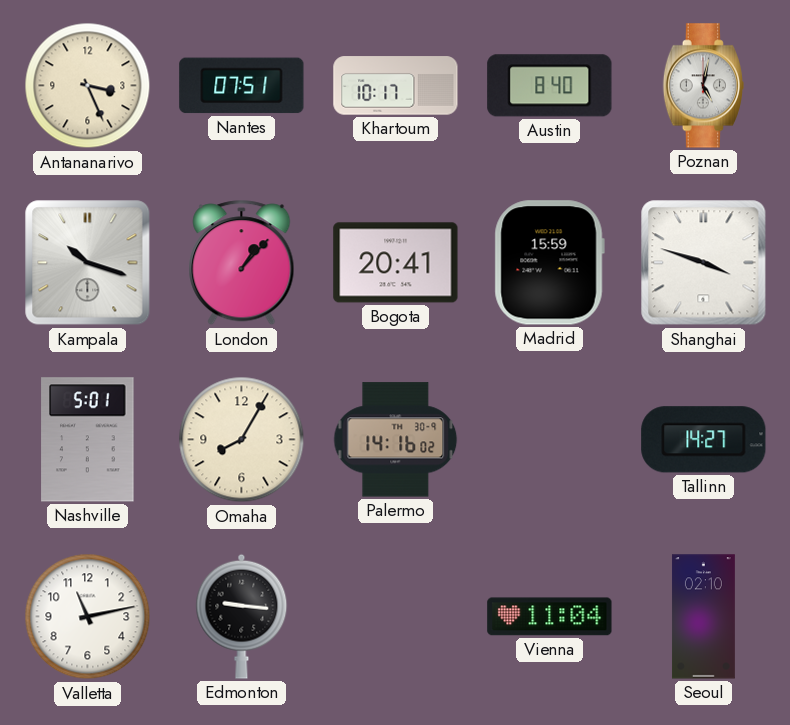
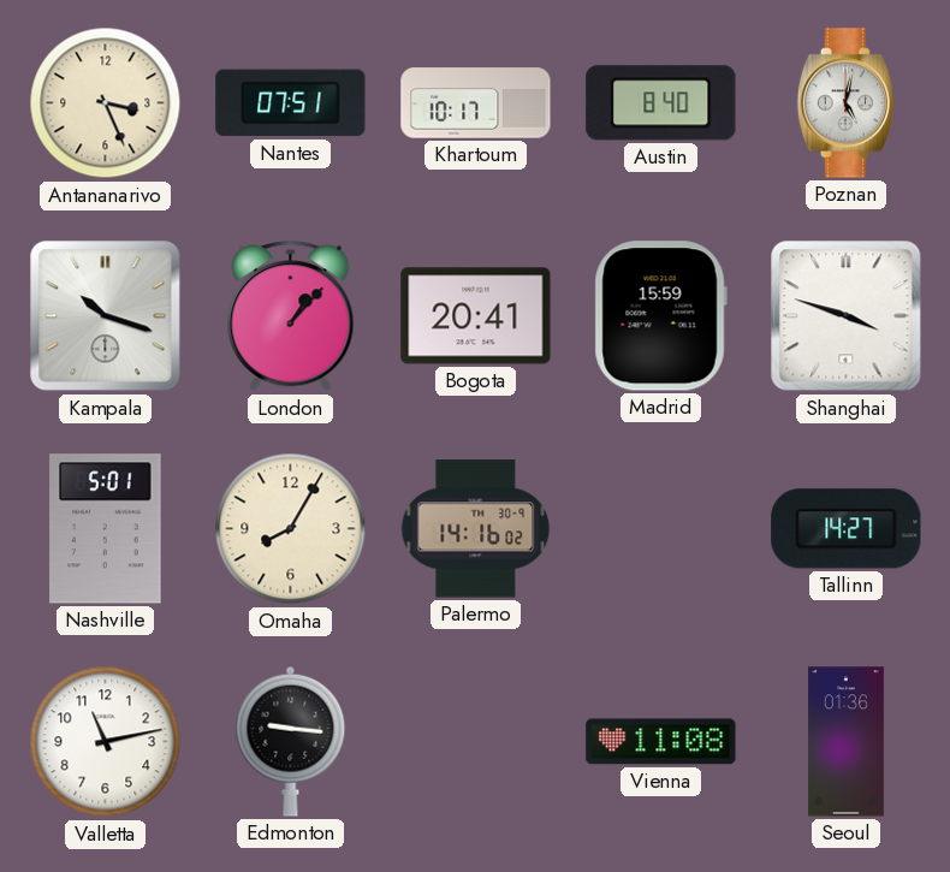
Vienna: 11:04 -> 11:08 (661, 742)
Seoul: 02:10 -> 01:36 (845, 742)
